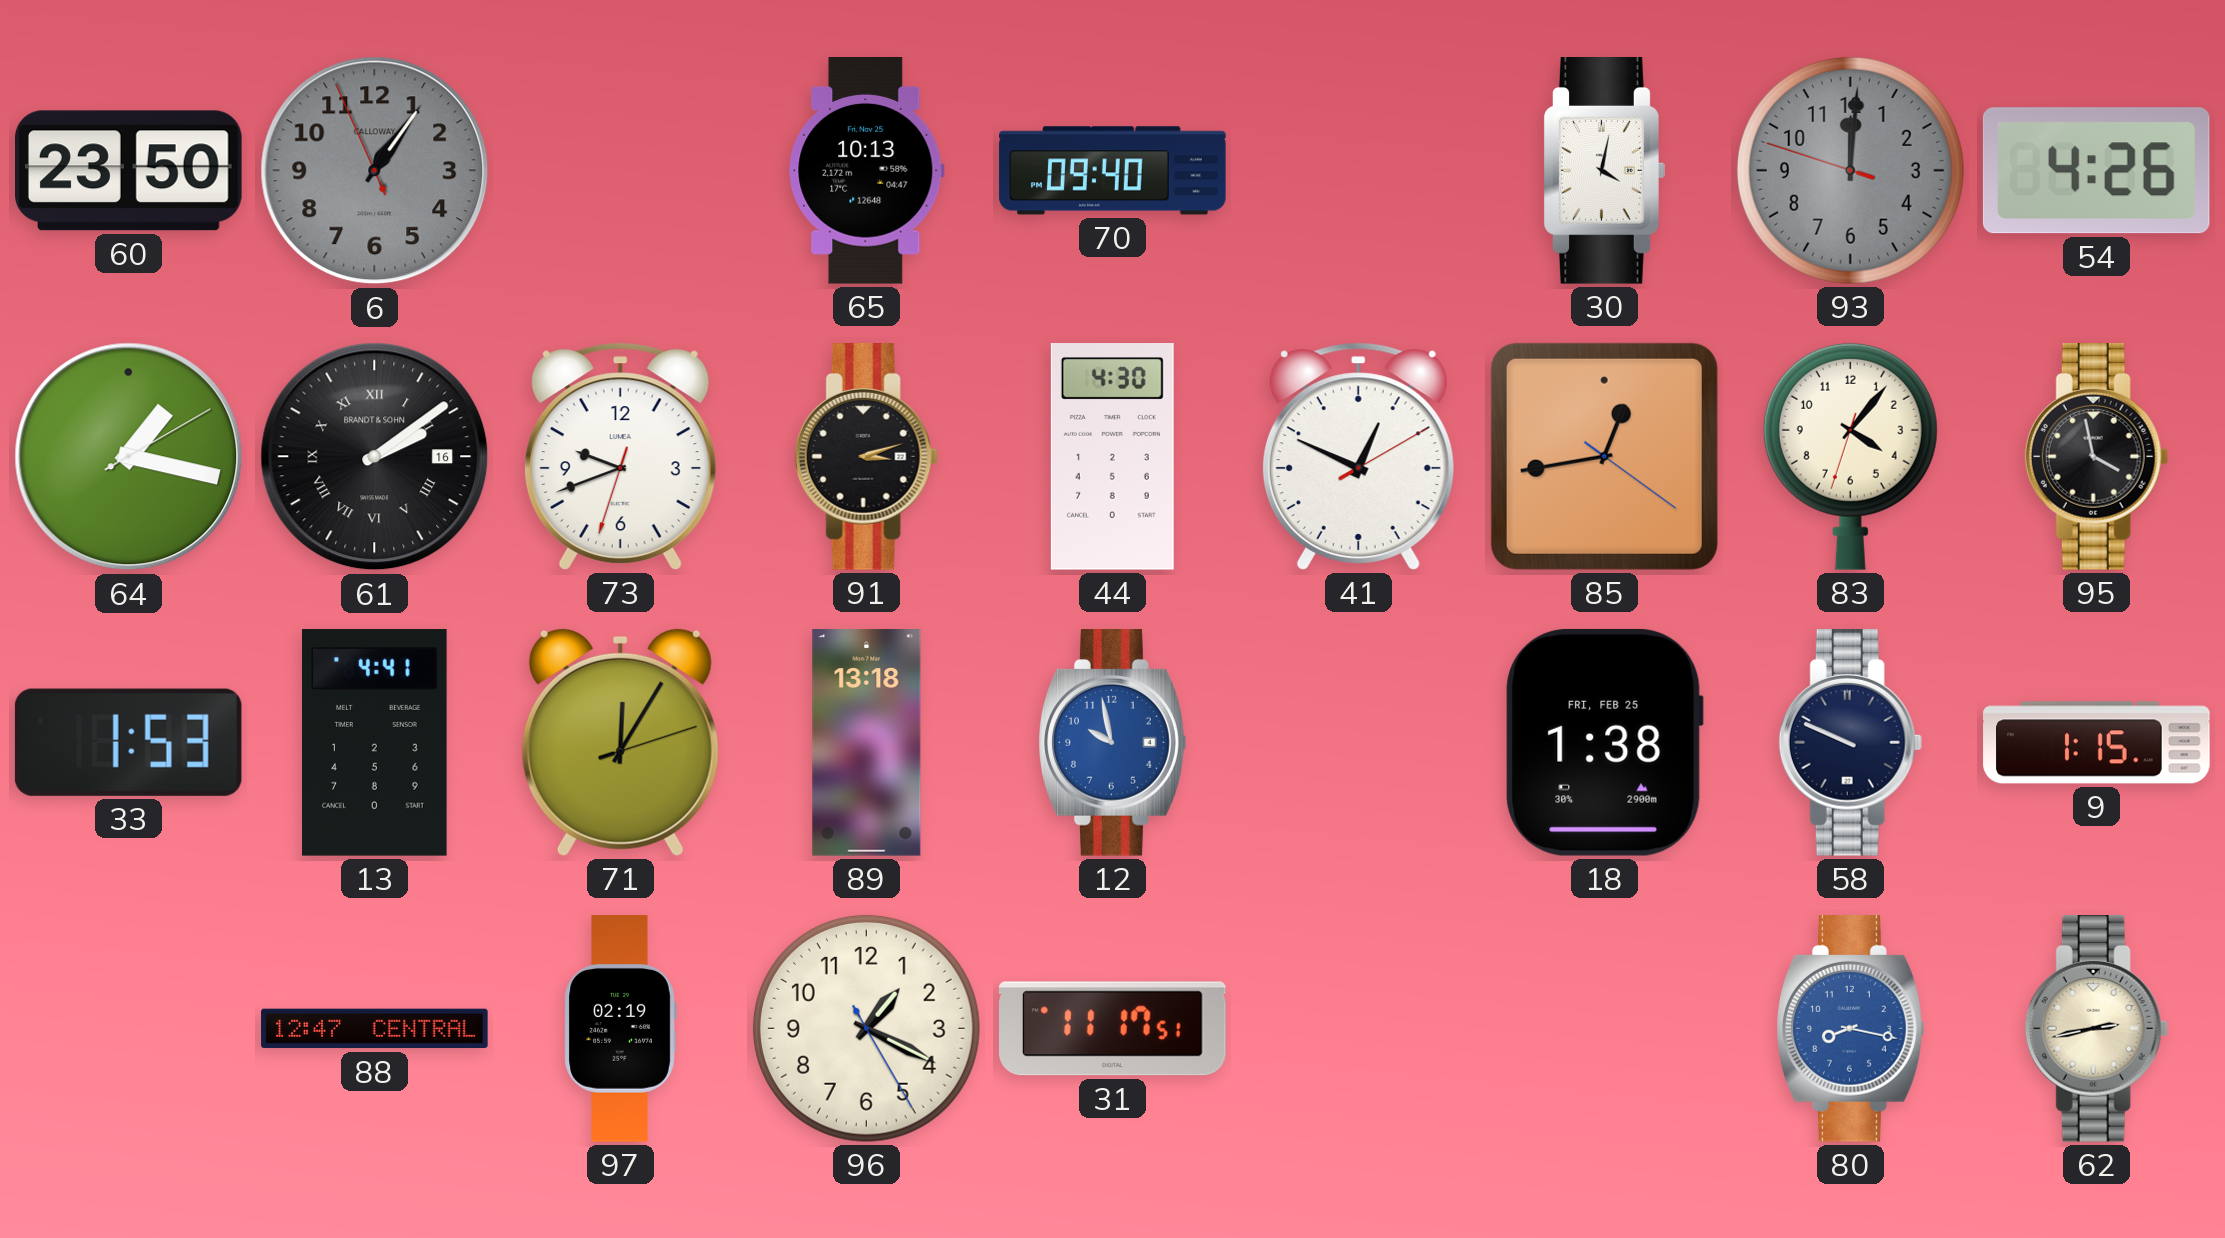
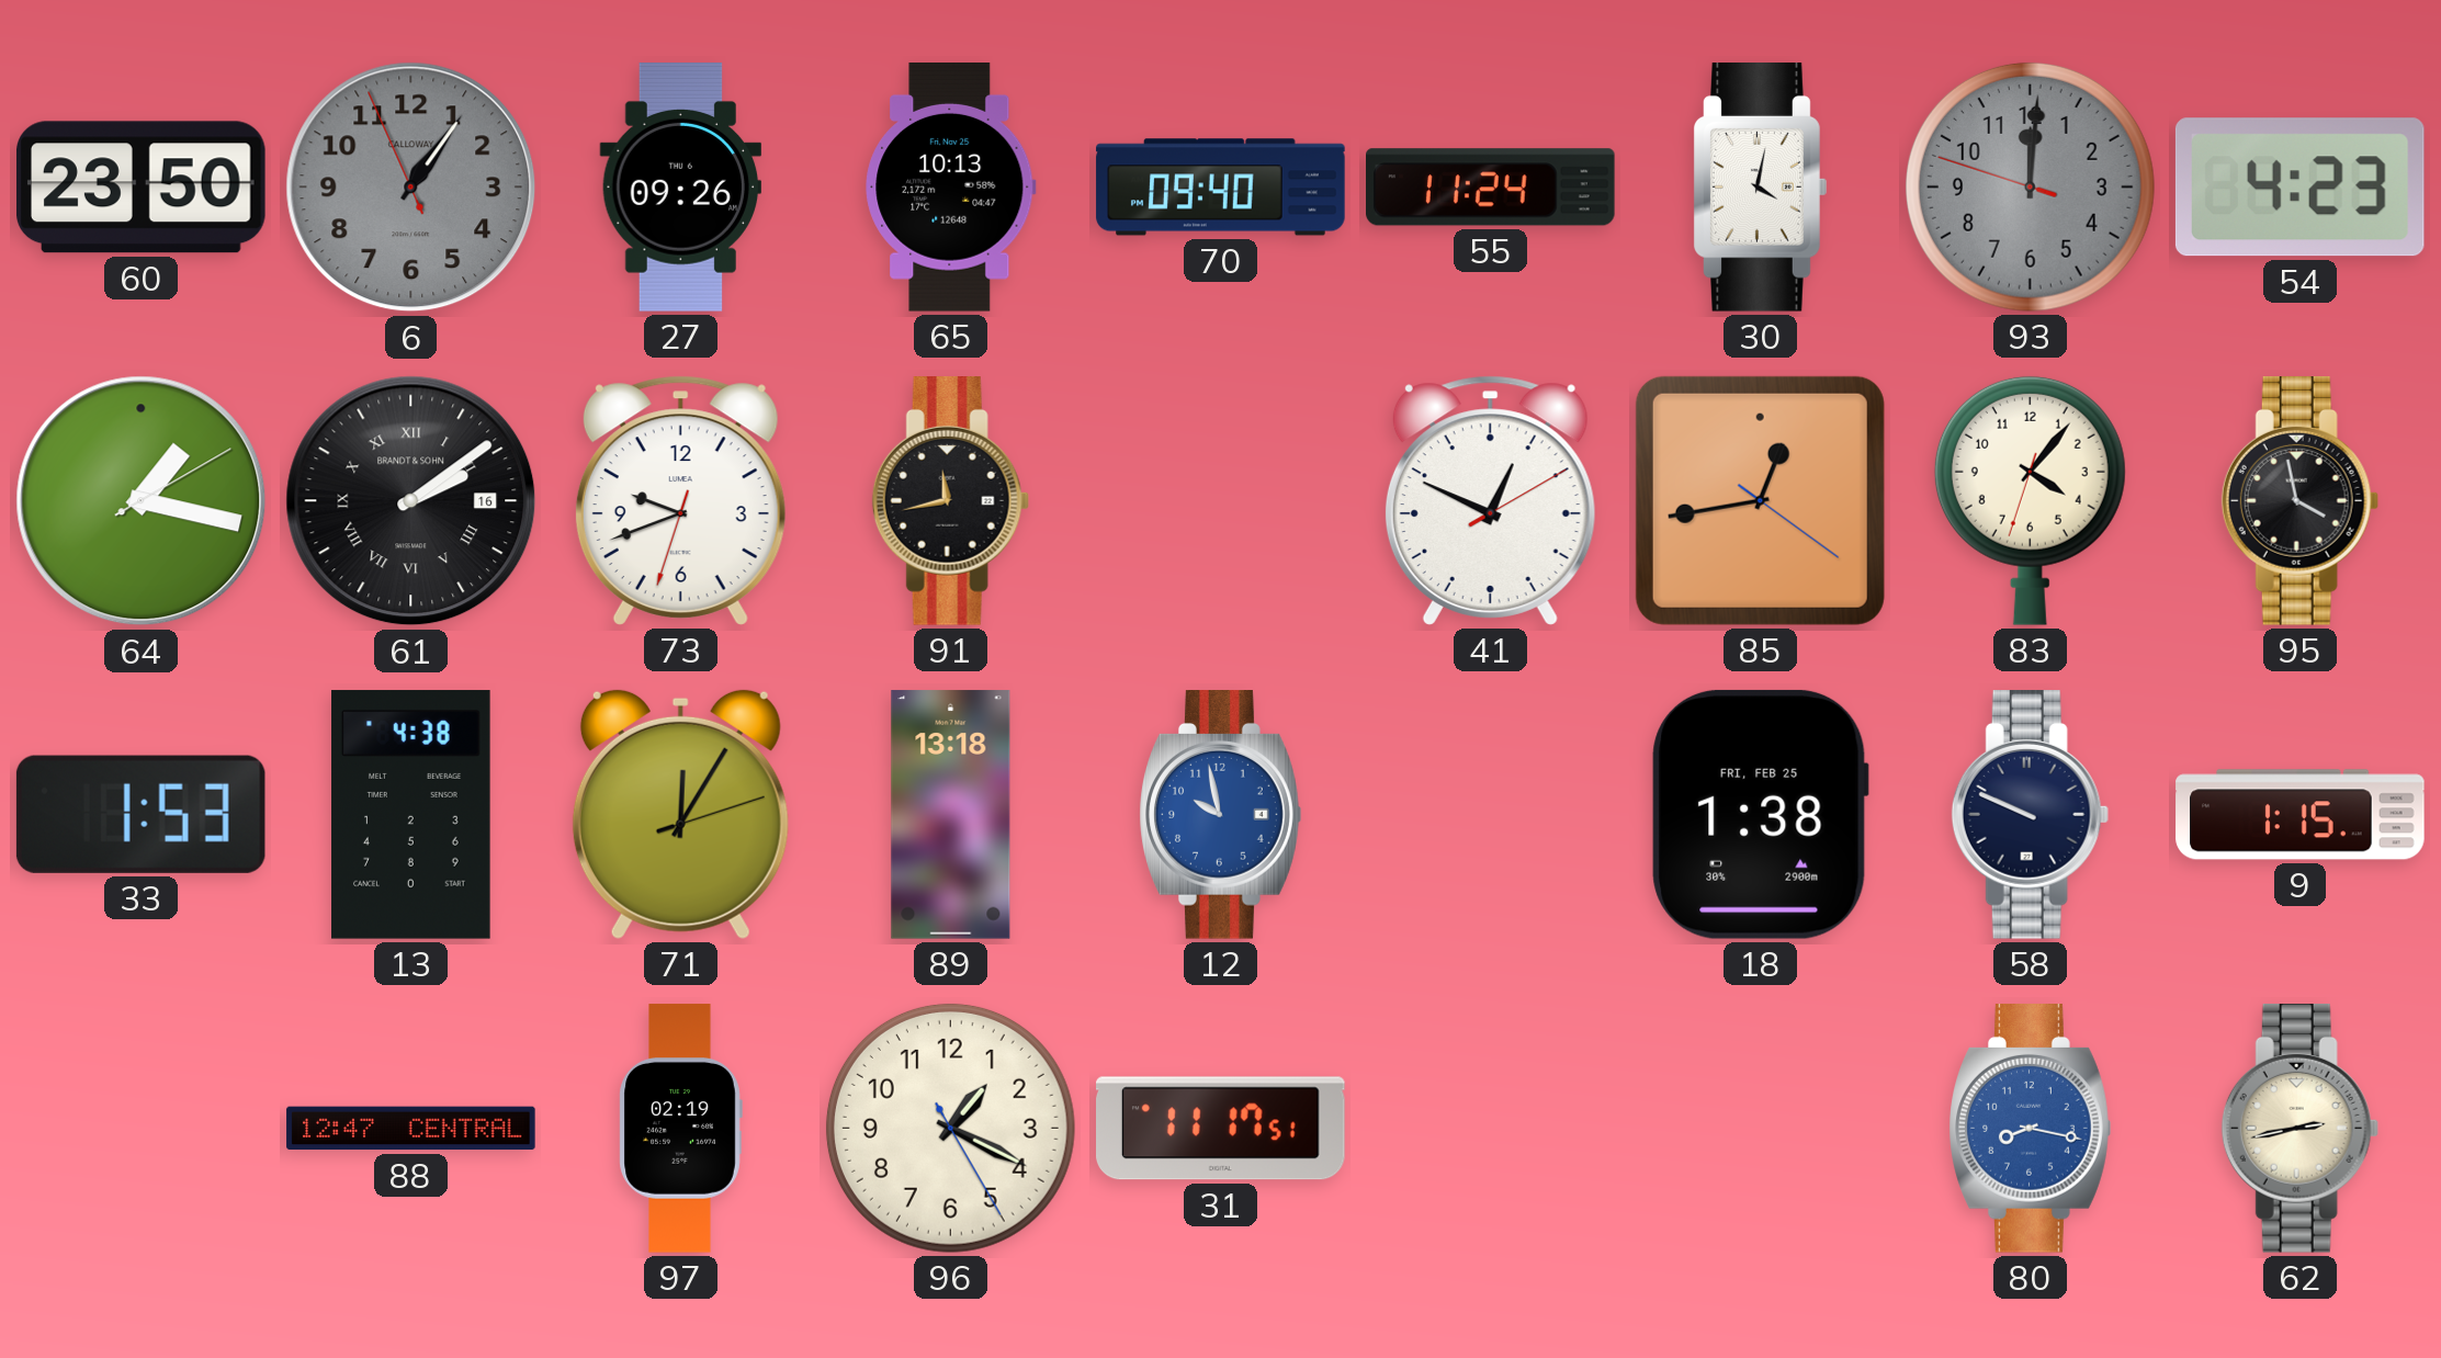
27: none -> 09:26 (680, 188)
55: none -> 11:24 (1491, 188)
54: 4:26 -> 4:23 (2299, 188)
91: 3:12 -> 11:43 (950, 501)
44: 4:30 -> none (1112, 457)
13: 4:41 -> 4:38 (411, 815)
